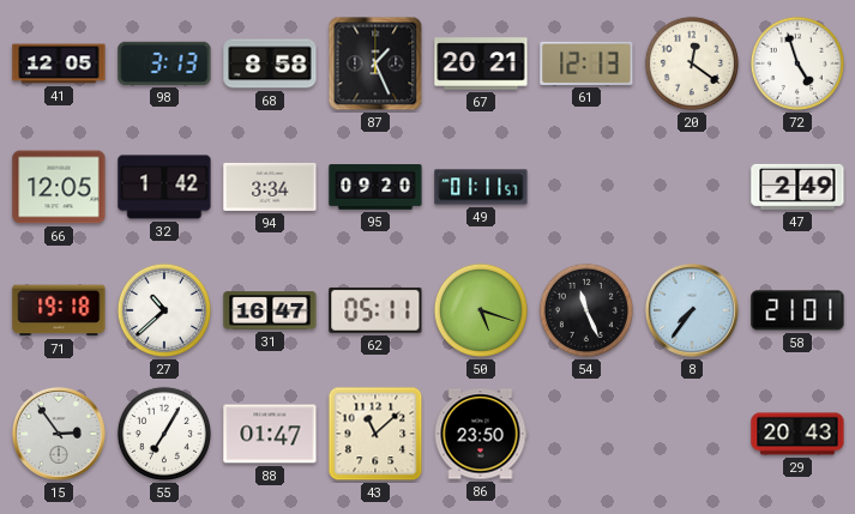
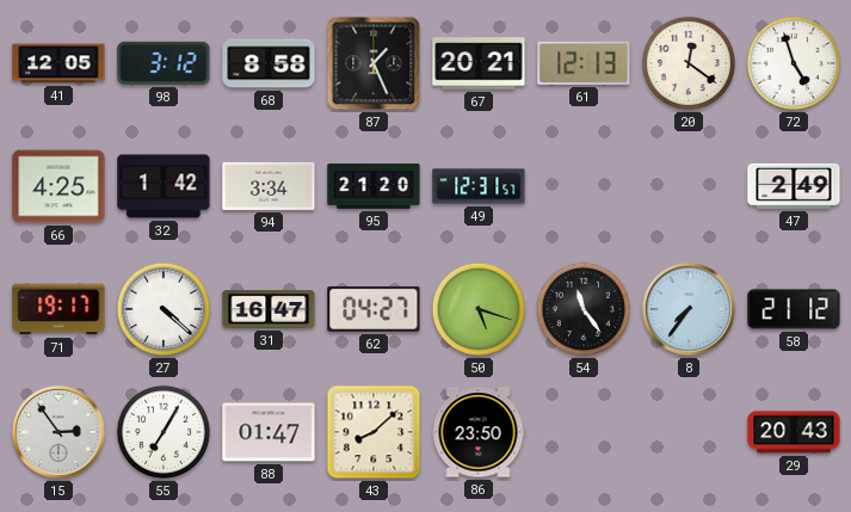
98: 3:13 -> 3:12 (164, 63)
66: 12:05 -> 4:25 (58, 186)
95: 09:20 -> 21:20 (374, 186)
49: 01:11 -> 12:31 (479, 186)
71: 19:18 -> 19:17 (58, 309)
27: 10:38 -> 4:22 (164, 309)
62: 05:11 -> 04:27 (374, 309)
54: 11:26 -> 11:24 (584, 309)
58: 21:01 -> 21:12 (794, 309)
43: 11:08 -> 8:08 (374, 432)
